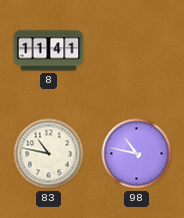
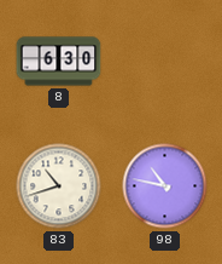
8: 11:41 -> 6:30 (59, 62)
83: 10:47 -> 10:42 (59, 186)
